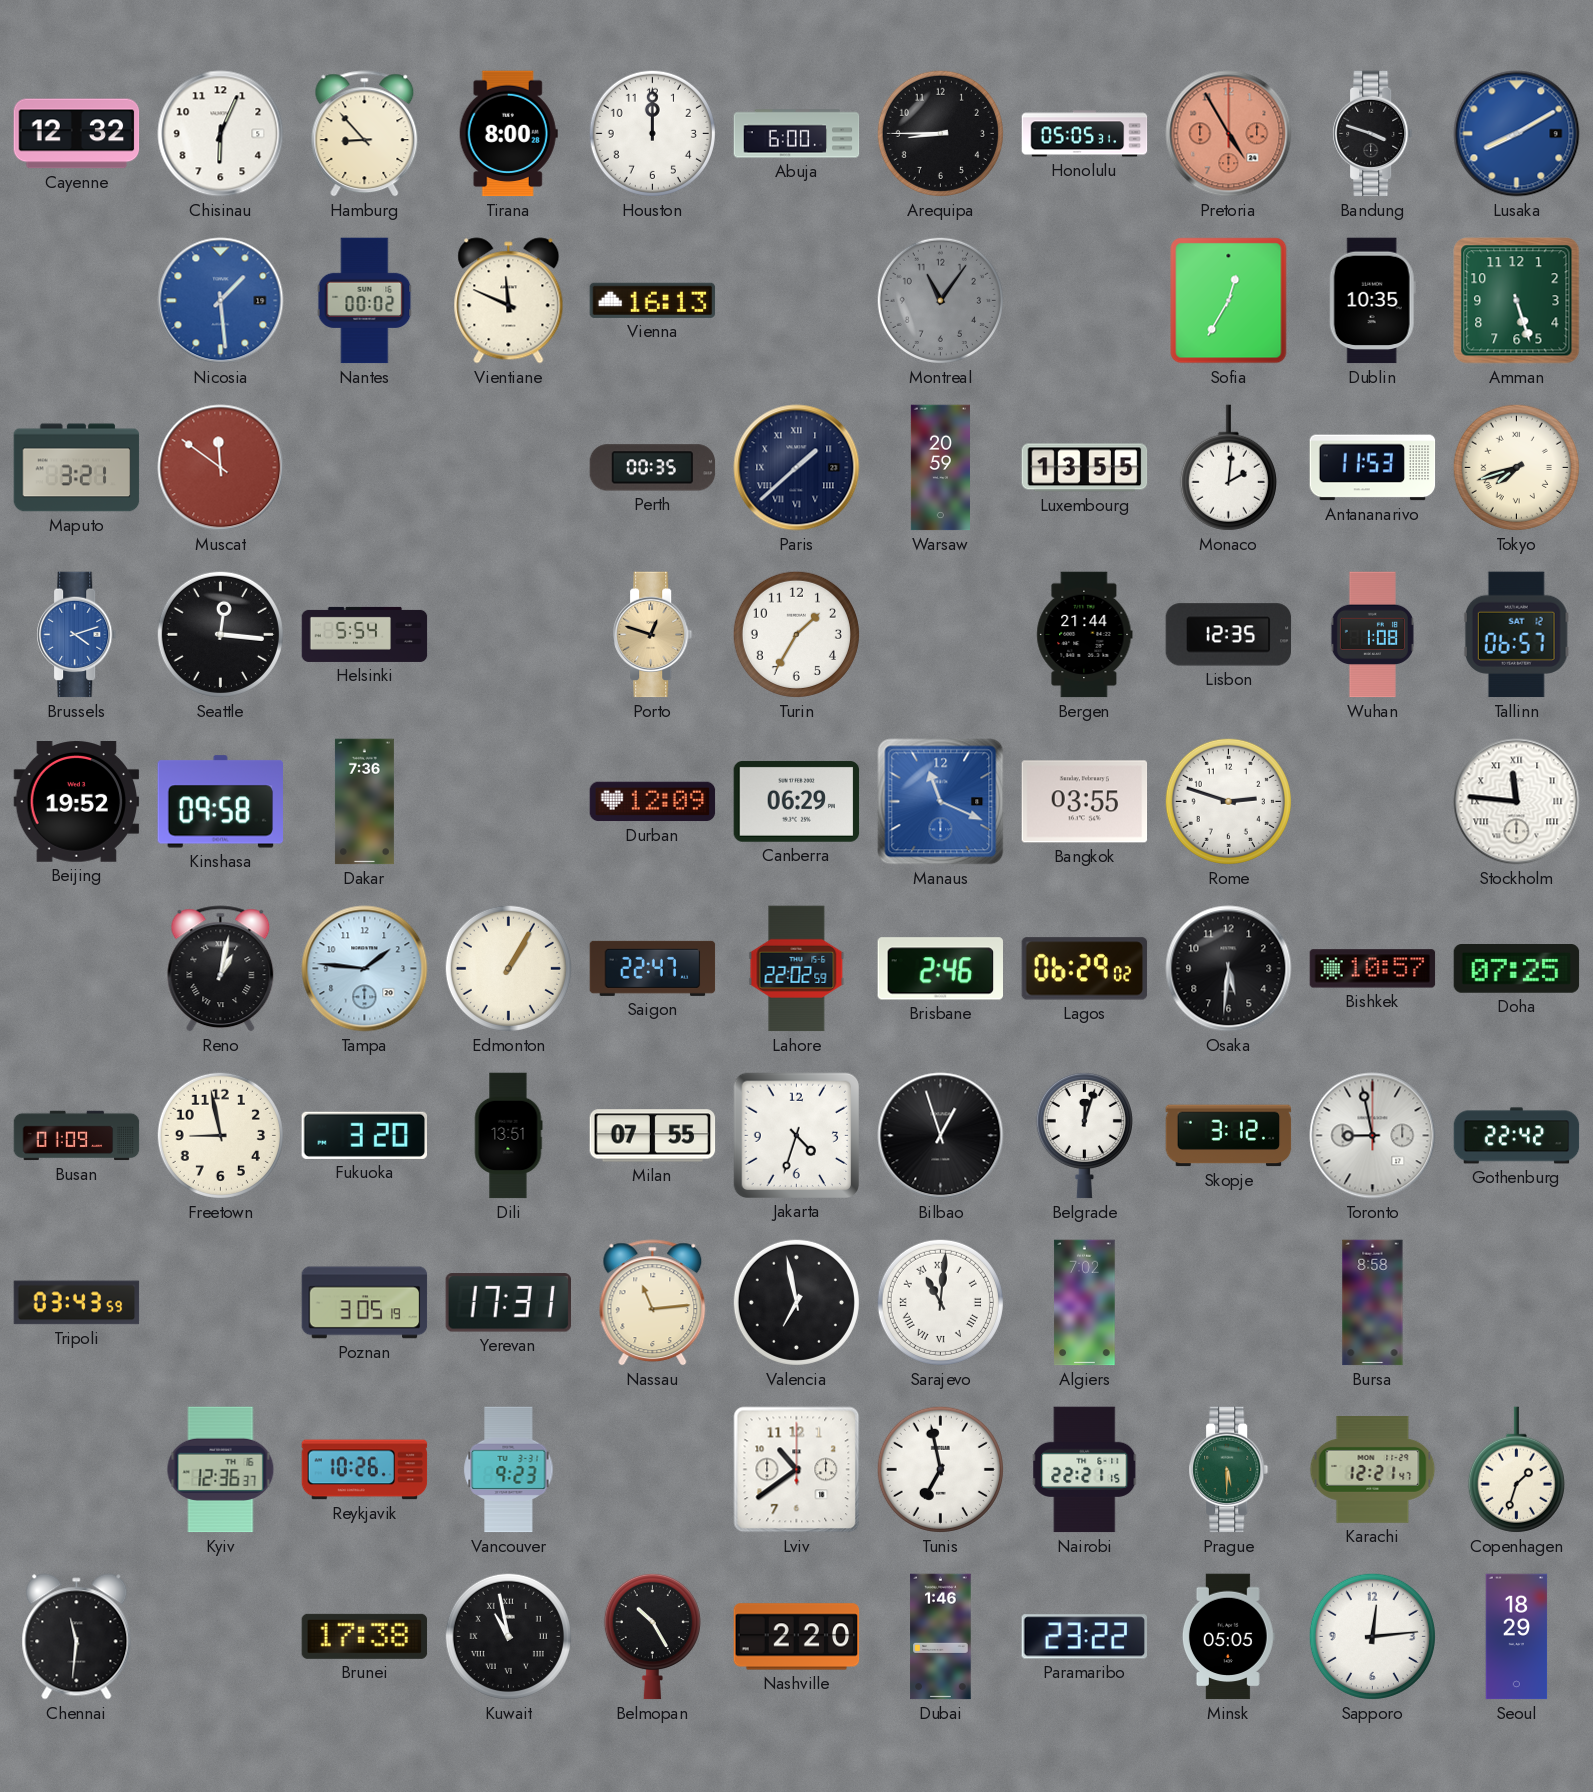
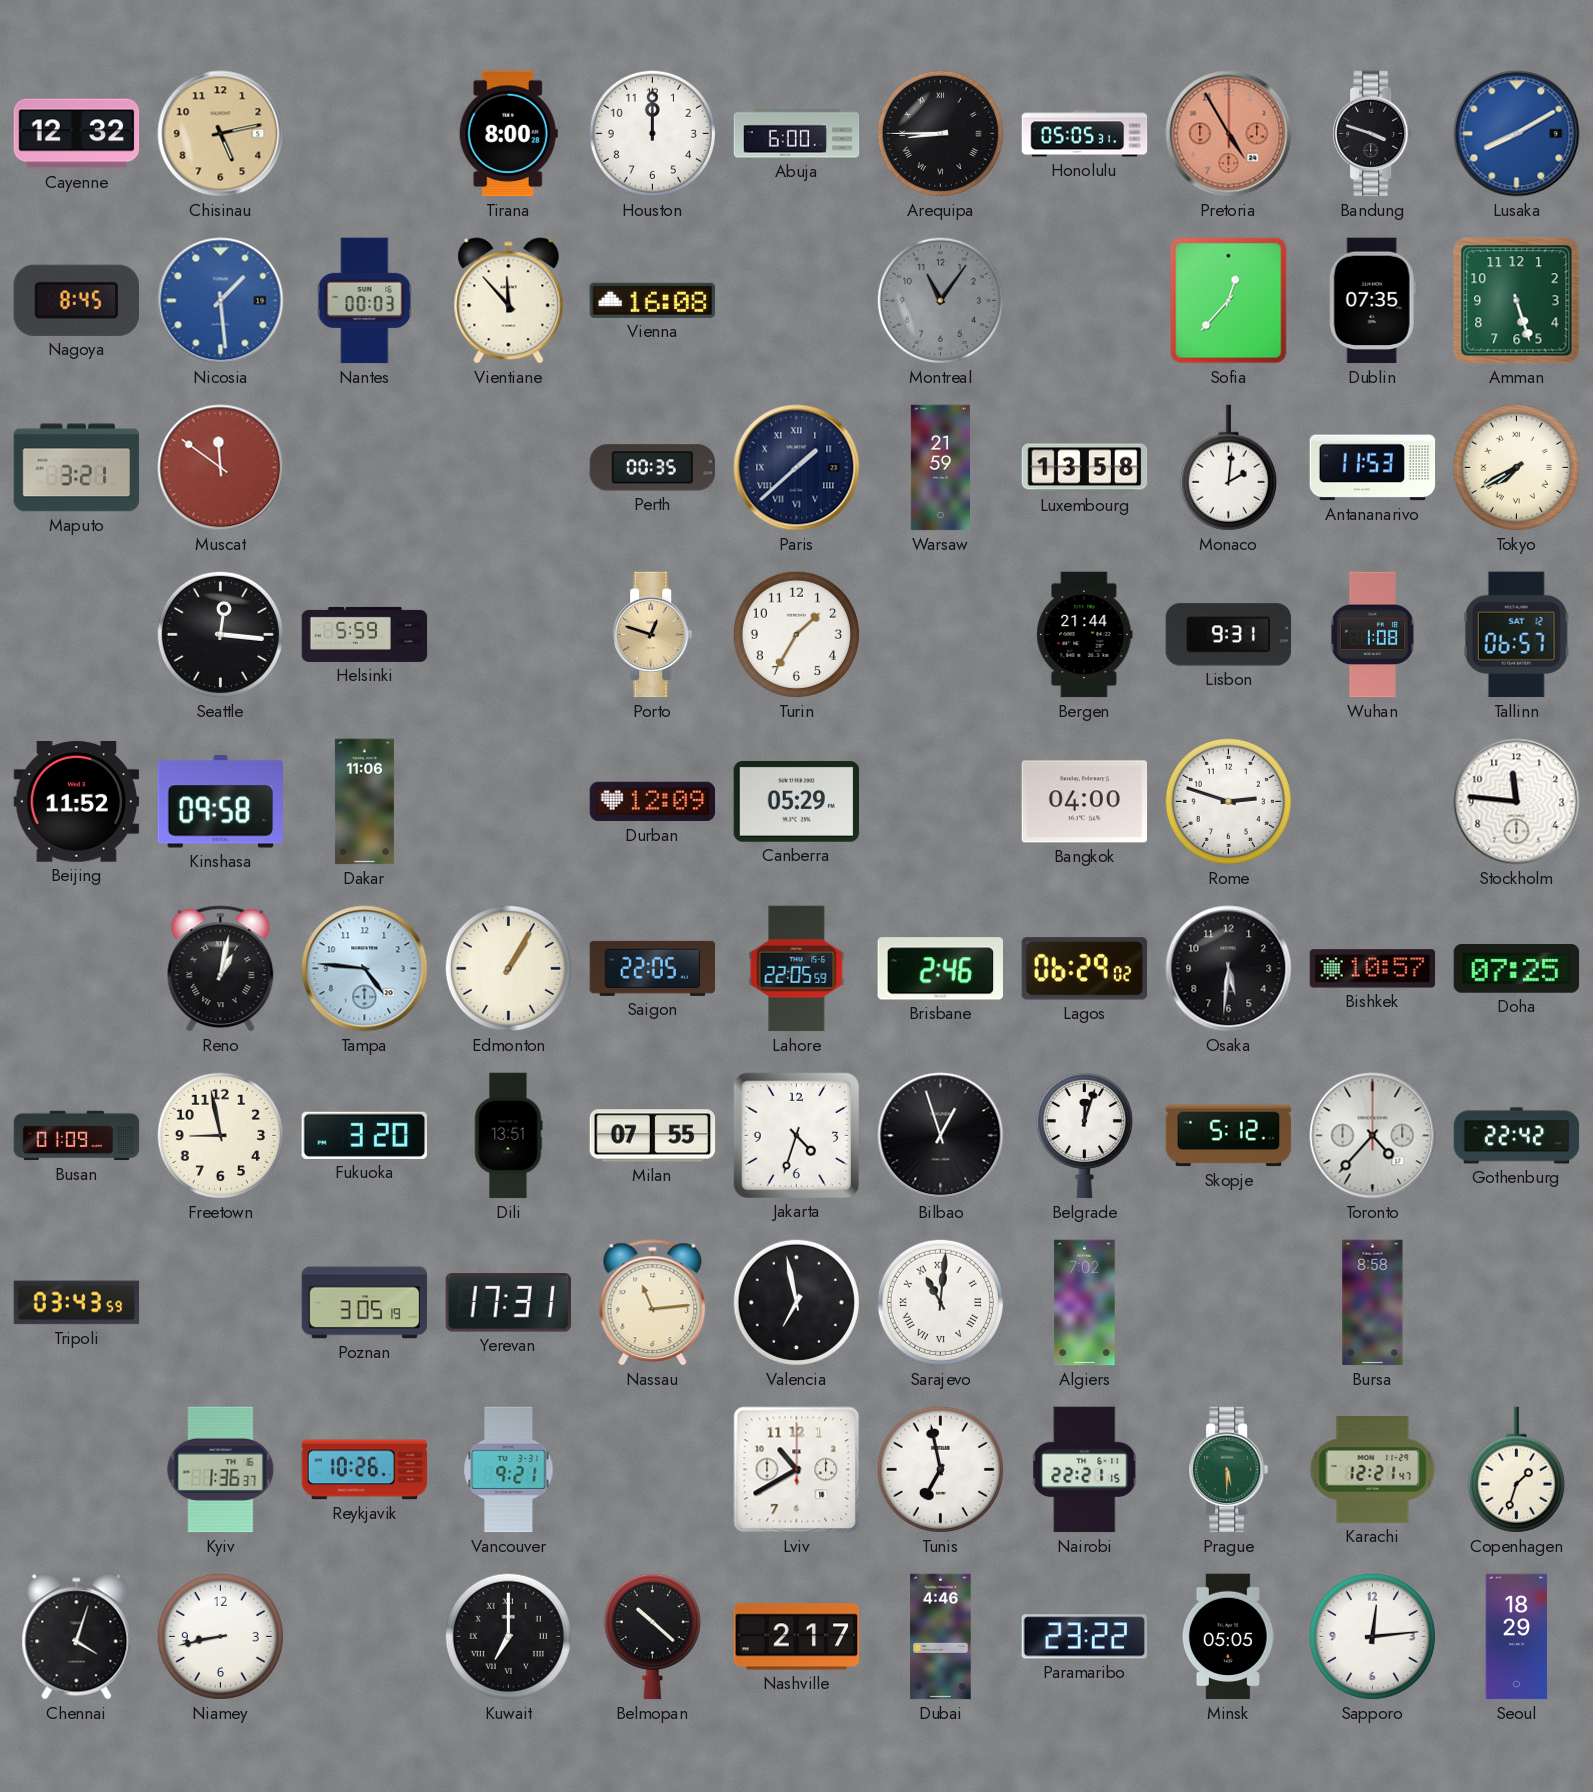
Chisinau: 6:04 -> 5:13 (221, 134)
Chisinau dial: white -> champagne (221, 134)
Hamburg: 8:53 -> none (365, 134)
Arequipa numerals: Arabic -> Roman (940, 133)
Nagoya: none -> 8:45 (76, 300)
Nantes: 00:02 -> 00:03 (365, 301)
Vientiane: 11:49 -> 11:53 (509, 301)
Vienna: 16:13 -> 16:08 (653, 300)
Sofia: 12:35 -> 12:37 (1229, 301)
Dublin: 10:35 -> 07:35 (1372, 301)
Warsaw: 20:59 -> 21:59 (940, 468)
Luxembourg: 13:55 -> 13:58 (1085, 468)
Tokyo: 7:42 -> 7:40 (1516, 467)
Brussels: 4:12 -> none (77, 635)
Helsinki: 5:54 -> 5:59 (365, 634)
Lisbon: 12:35 -> 9:31 (1229, 635)
Beijing: 19:52 -> 11:52 (77, 802)
Dakar: 7:36 -> 11:06 (364, 802)
Canberra: 06:29 -> 05:29 (797, 801)
Manaus: 11:19 -> none (941, 802)
Bangkok: 03:55 -> 04:00 (1085, 802)
Stockholm numerals: Roman -> Arabic (1517, 802)
Tampa: 1:46 -> 4:46 (365, 969)
Saigon: 22:47 -> 22:05 (653, 968)
Lahore: 22:02 -> 22:05 (797, 969)
Skopje: 3:12 -> 5:12 (1229, 1136)
Toronto: 8:58 -> 4:37 (1373, 1136)
Kyiv: 12:36 -> 1:36 (221, 1470)
Vancouver: 9:23 -> 9:21 (509, 1470)
Lviv: 10:39 -> 10:40 (797, 1470)
Chennai: 11:31 -> 4:03 (77, 1637)
Niamey: none -> 8:43 (220, 1636)
Brunei: 17:38 -> none (365, 1636)
Kuwait: 10:58 -> 7:00 (508, 1636)
Belmopan: 10:25 -> 10:22 (652, 1636)
Nashville: 2:20 -> 2:17 (797, 1637)
Dubai: 1:46 -> 4:46 (941, 1637)
